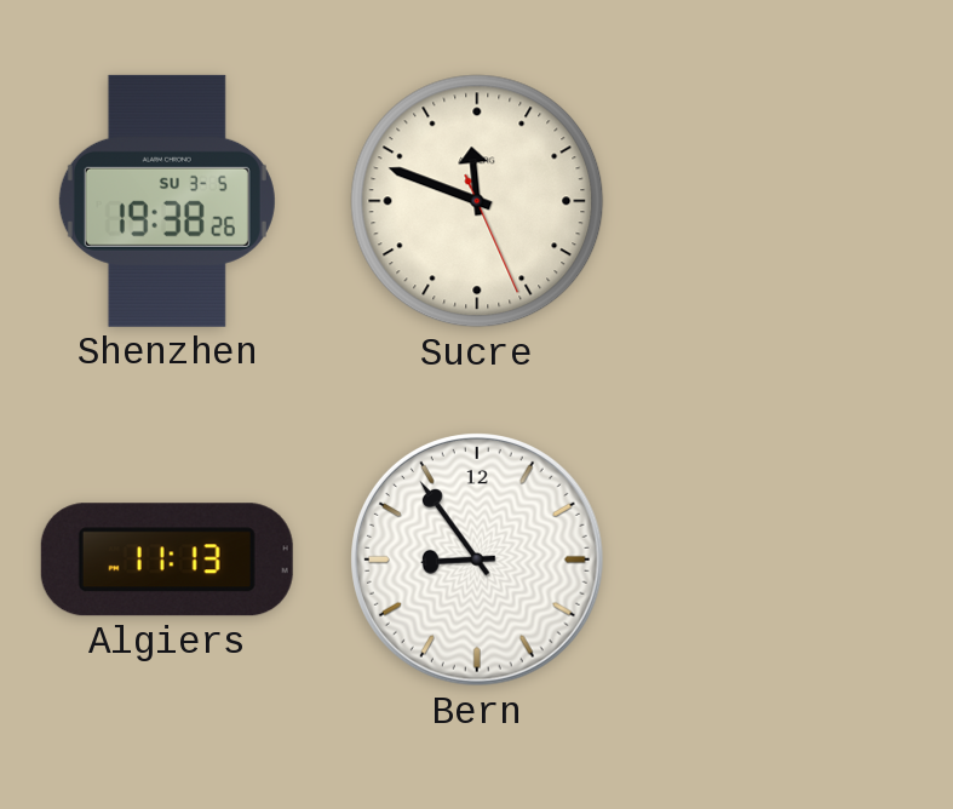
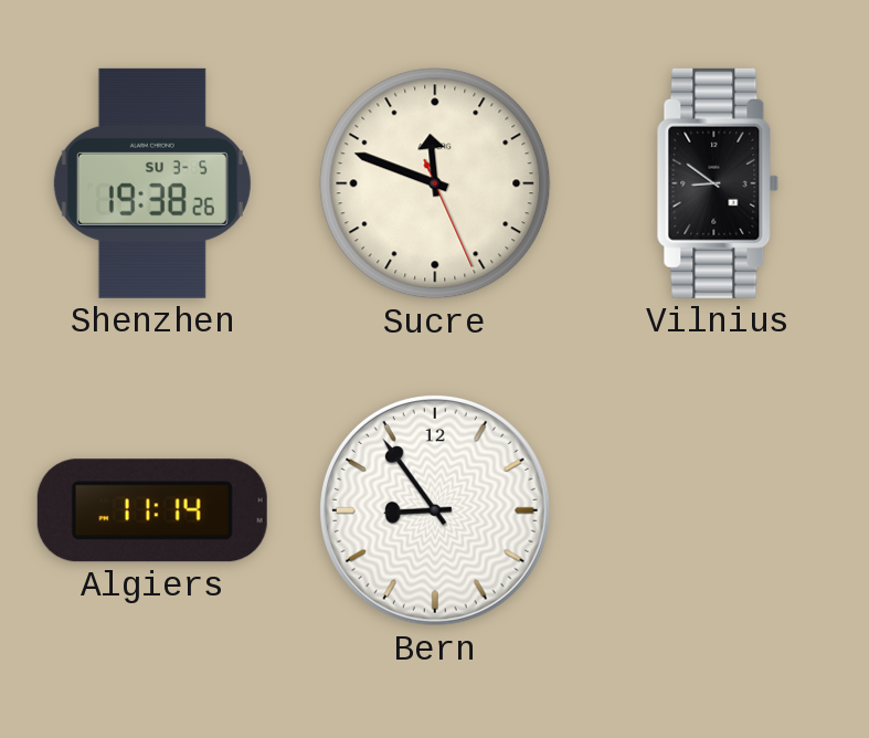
Vilnius: none -> 8:51 (718, 183)
Algiers: 11:13 -> 11:14 (152, 510)
